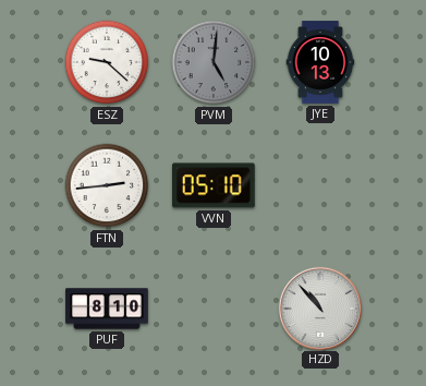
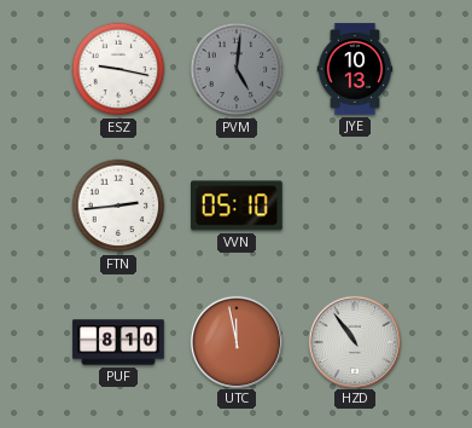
ESZ: 9:22 -> 9:17 (118, 69)
UTC: none -> 11:58 (235, 341)
HZD: 10:53 -> 10:54 (354, 341)
